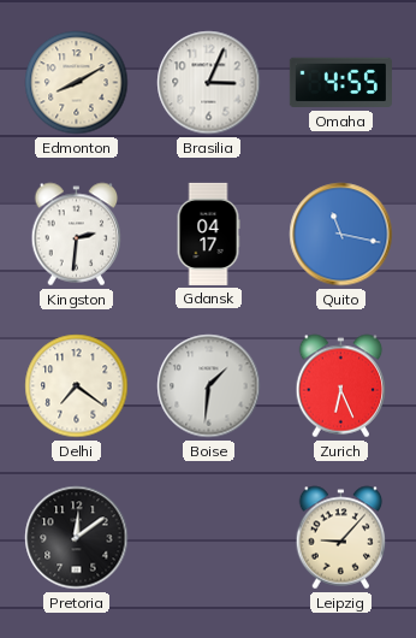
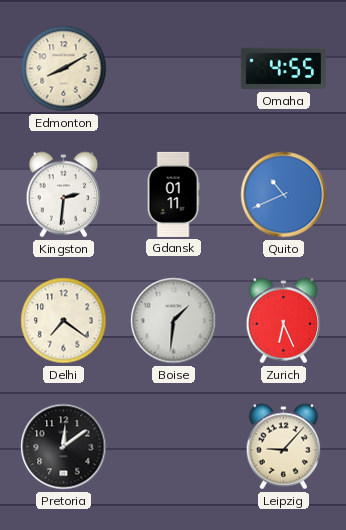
Brasilia: 3:04 -> none (209, 83)
Gdansk: 04:17 -> 01:11 (173, 194)
Quito: 11:17 -> 10:41 (284, 195)
